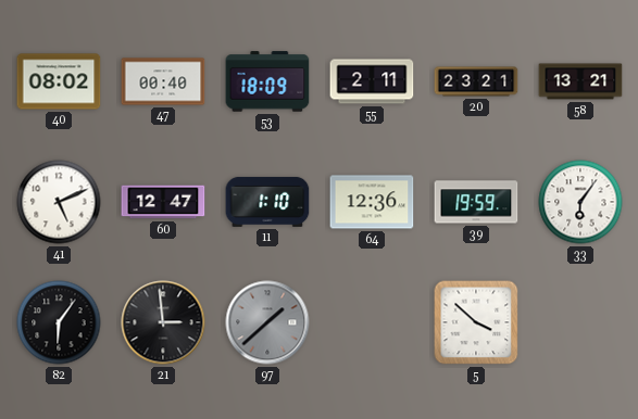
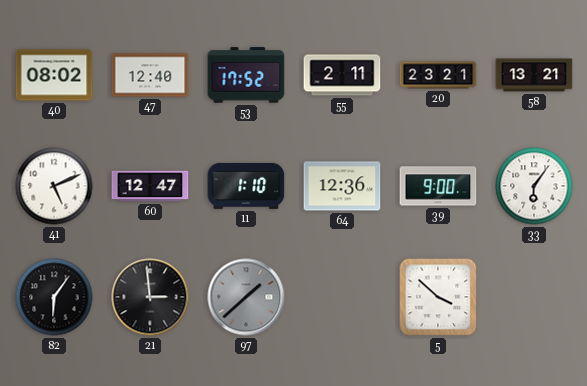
47: 00:40 -> 12:40 (150, 75)
53: 18:09 -> 17:52 (246, 75)
39: 19:59 -> 9:00 (438, 186)
